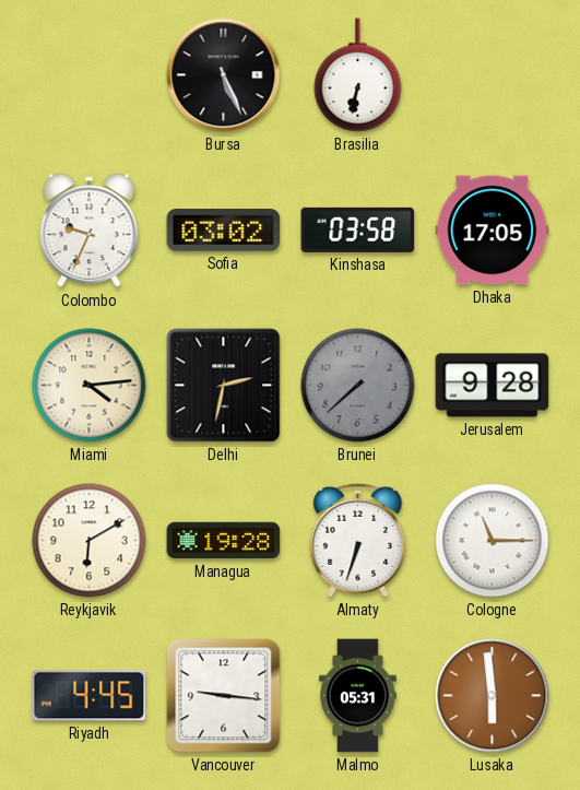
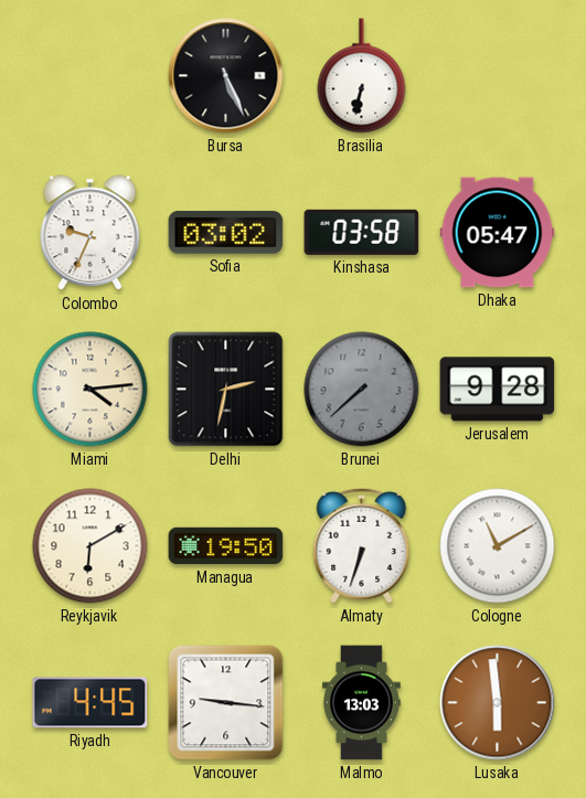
Dhaka: 17:05 -> 05:47 (498, 233)
Managua: 19:28 -> 19:50 (226, 546)
Cologne: 11:15 -> 11:10 (498, 546)
Malmo: 05:31 -> 13:03 (362, 703)
